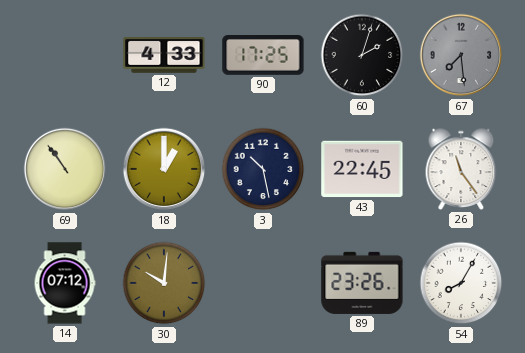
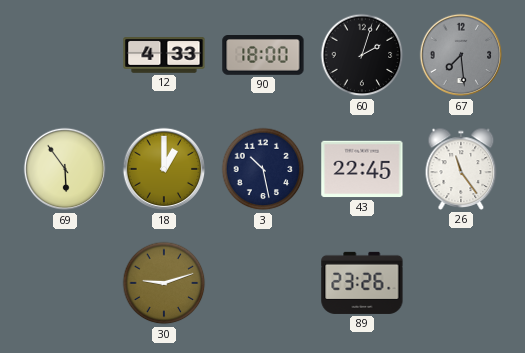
90: 17:25 -> 18:00 (263, 56)
69: 10:54 -> 5:54 (65, 169)
14: 07:12 -> none (65, 283)
30: 10:01 -> 9:12 (164, 283)
54: 8:05 -> none (461, 283)
